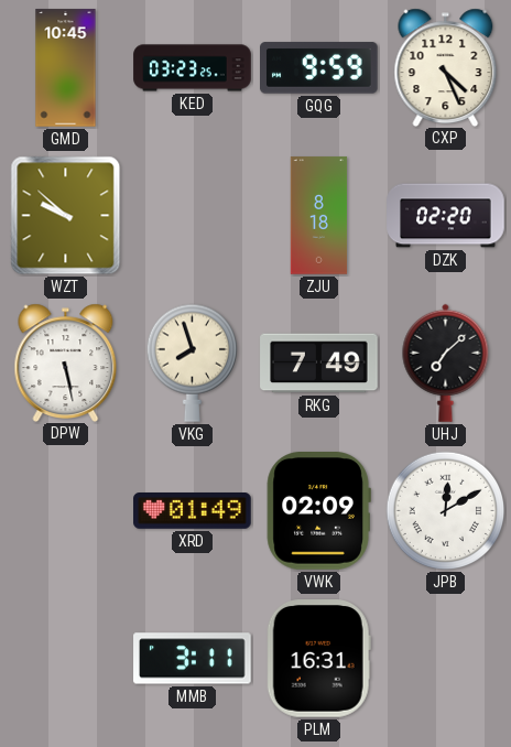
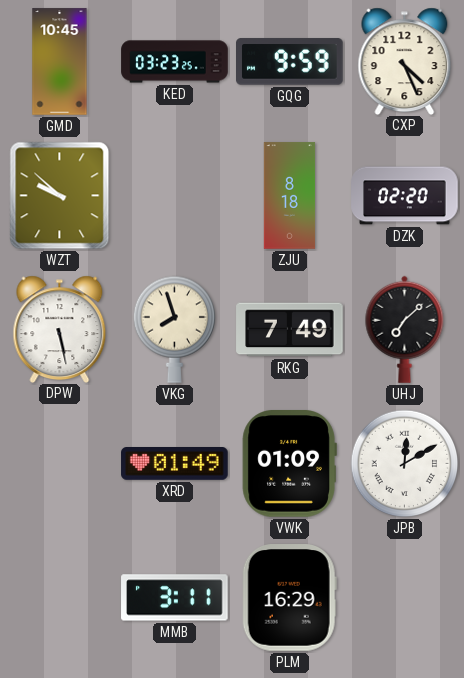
VWK: 02:09 -> 01:09 (289, 464)
PLM: 16:31 -> 16:29 (289, 598)
